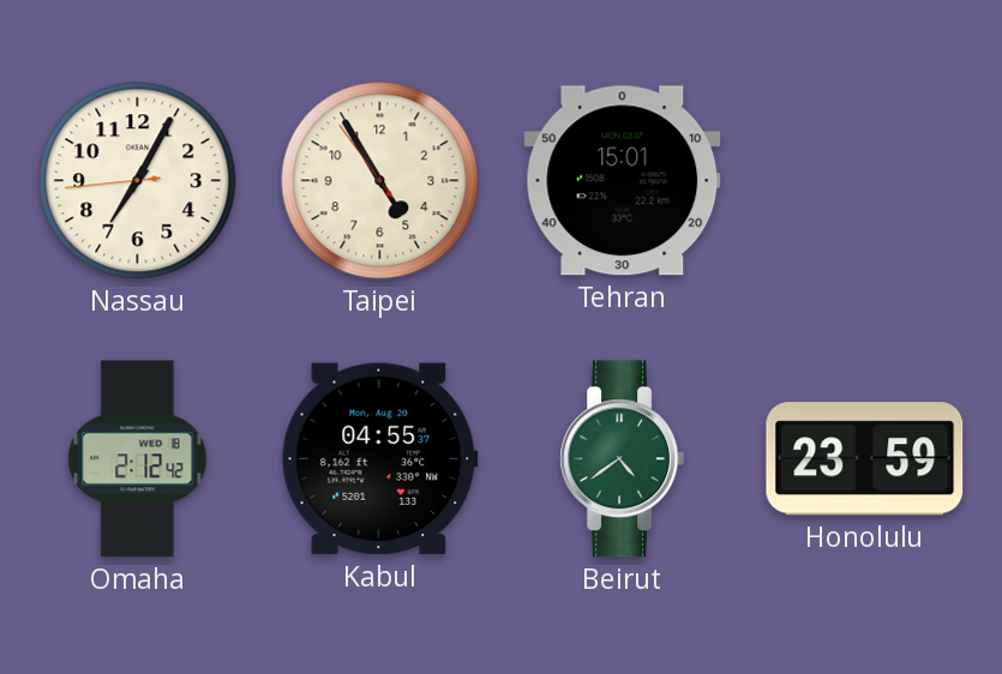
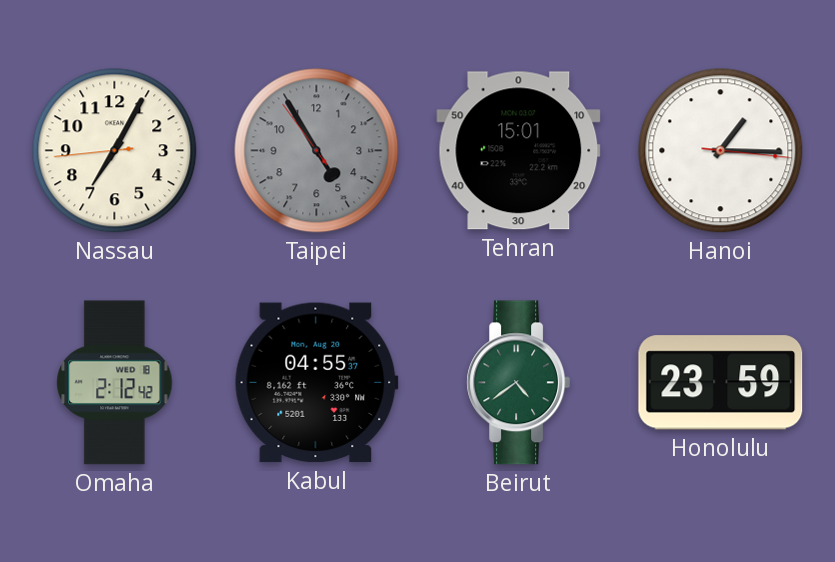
Taipei dial: cream -> grey (317, 151)
Hanoi: none -> 1:15 (721, 151)
